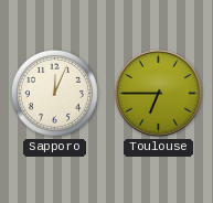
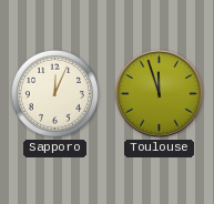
Toulouse: 6:45 -> 11:57 (160, 94)
